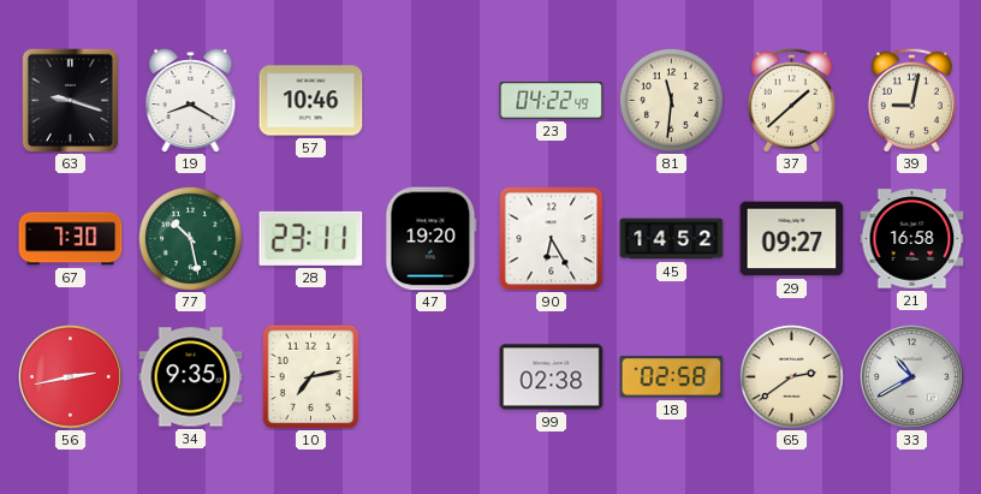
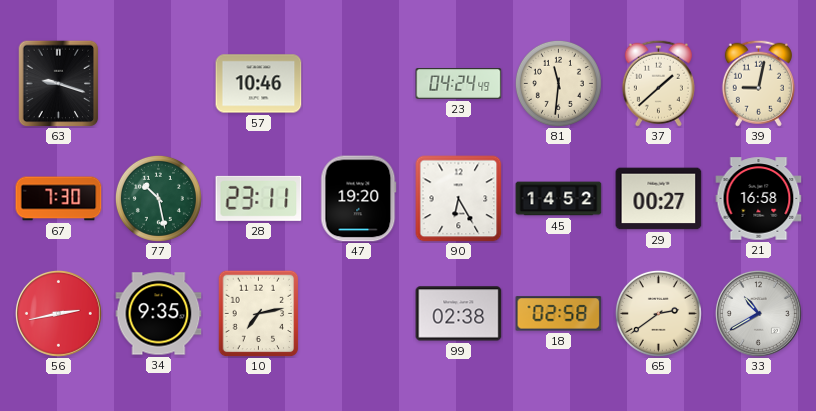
19: 8:20 -> none (191, 100)
23: 04:22 -> 04:24 (459, 84)
29: 09:27 -> 00:27 (659, 199)
